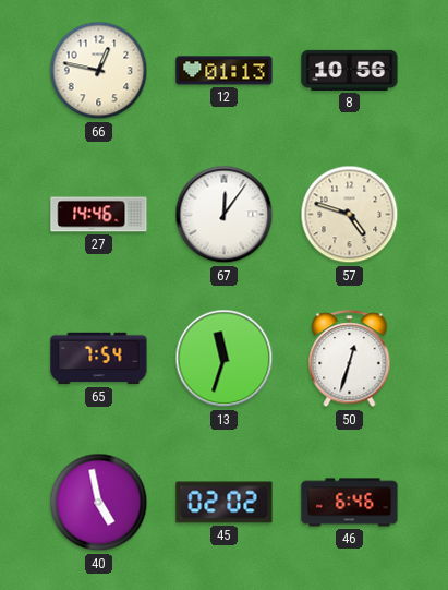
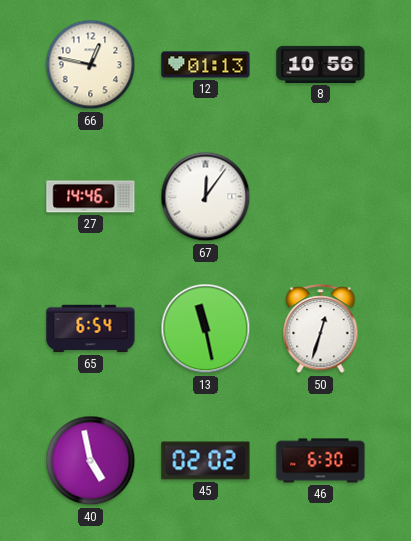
57: 4:48 -> none (350, 215)
65: 7:54 -> 6:54 (91, 329)
13: 11:33 -> 11:28 (206, 329)
46: 6:46 -> 6:30 (321, 461)
